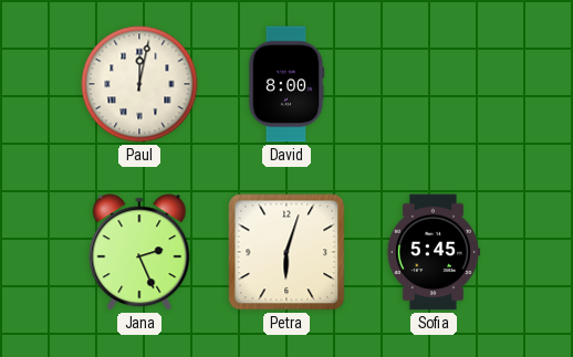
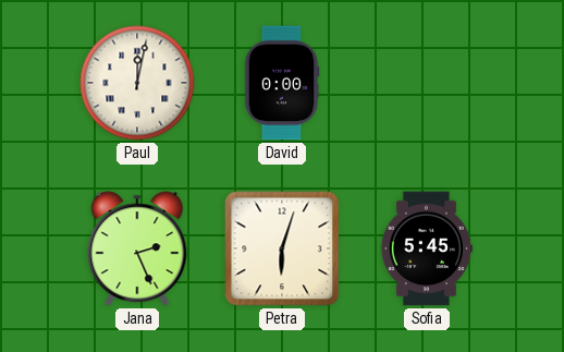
David: 8:00 -> 0:00 (282, 83)
